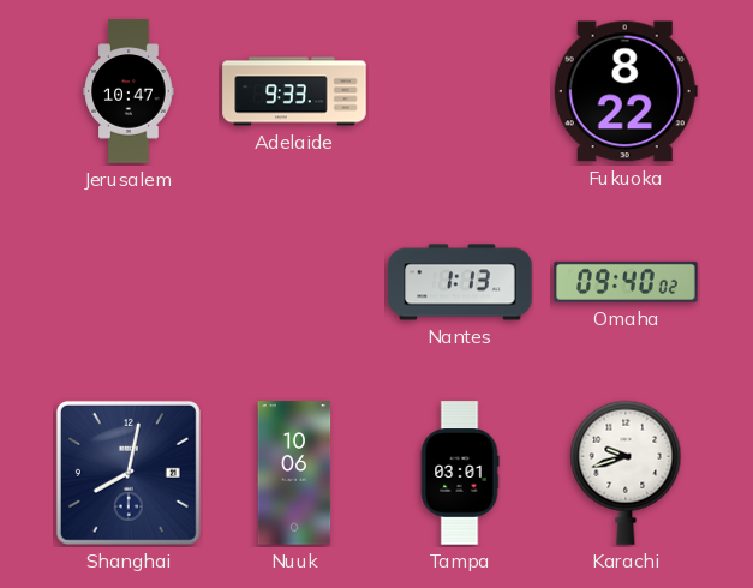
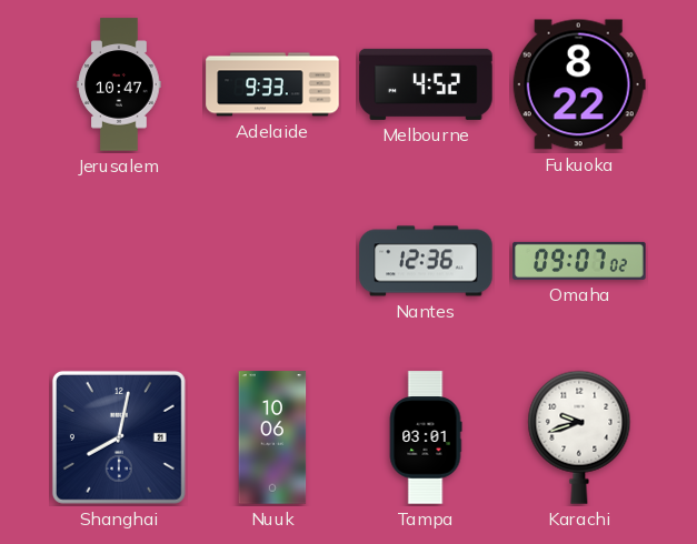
Melbourne: none -> 4:52 (426, 84)
Nantes: 1:13 -> 12:36 (426, 261)
Omaha: 09:40 -> 09:07 (579, 261)
